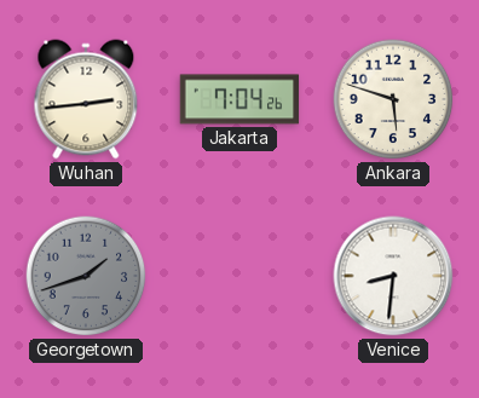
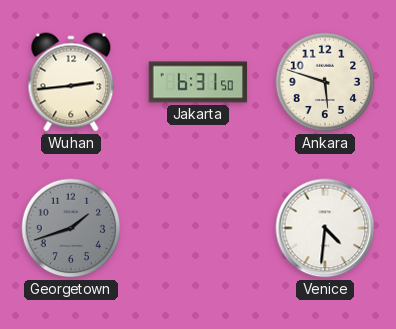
Jakarta: 7:04 -> 6:31 (198, 82)
Venice: 8:31 -> 4:31 (325, 228)
